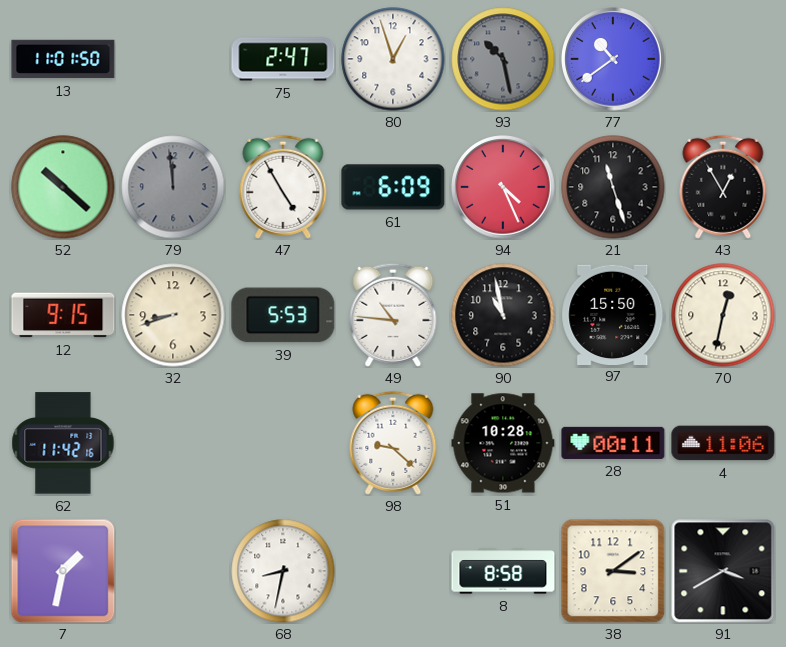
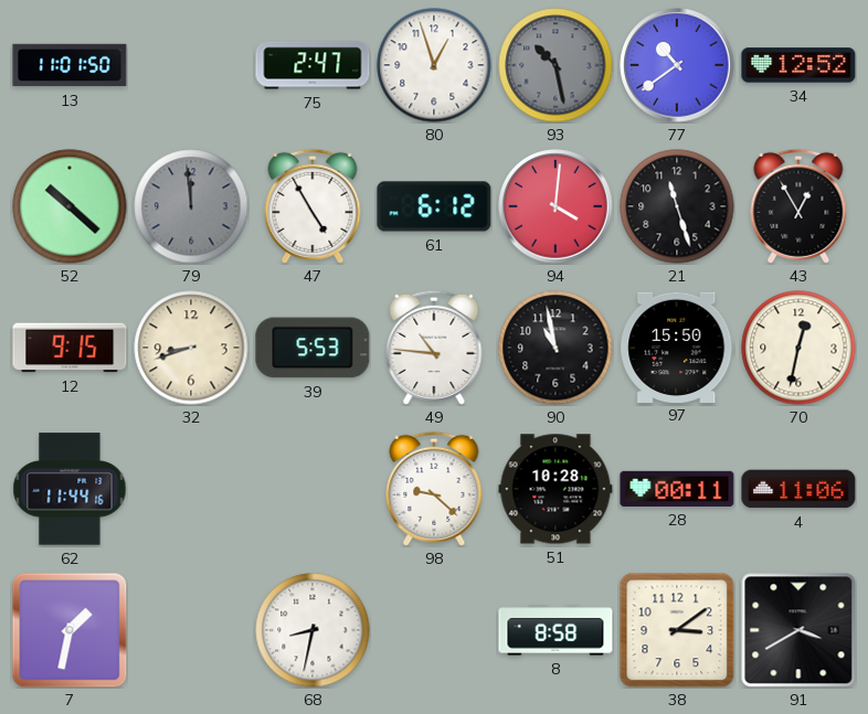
34: none -> 12:52 (798, 65)
61: 6:09 -> 6:12 (434, 206)
94: 4:26 -> 4:01 (555, 206)
62: 11:42 -> 11:44 (70, 489)
